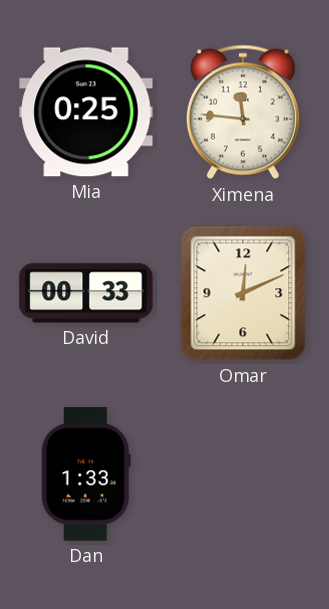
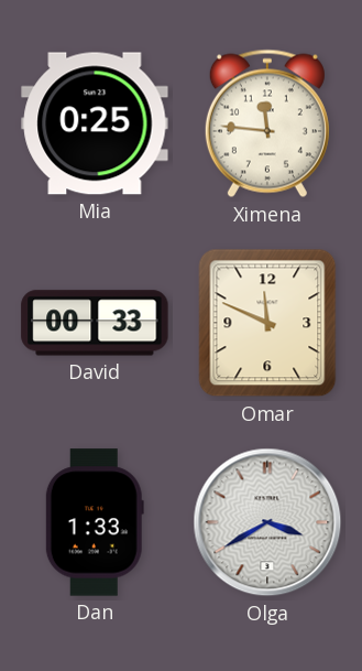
Omar: 12:11 -> 11:49 (267, 323)
Olga: none -> 3:40 (267, 522)
